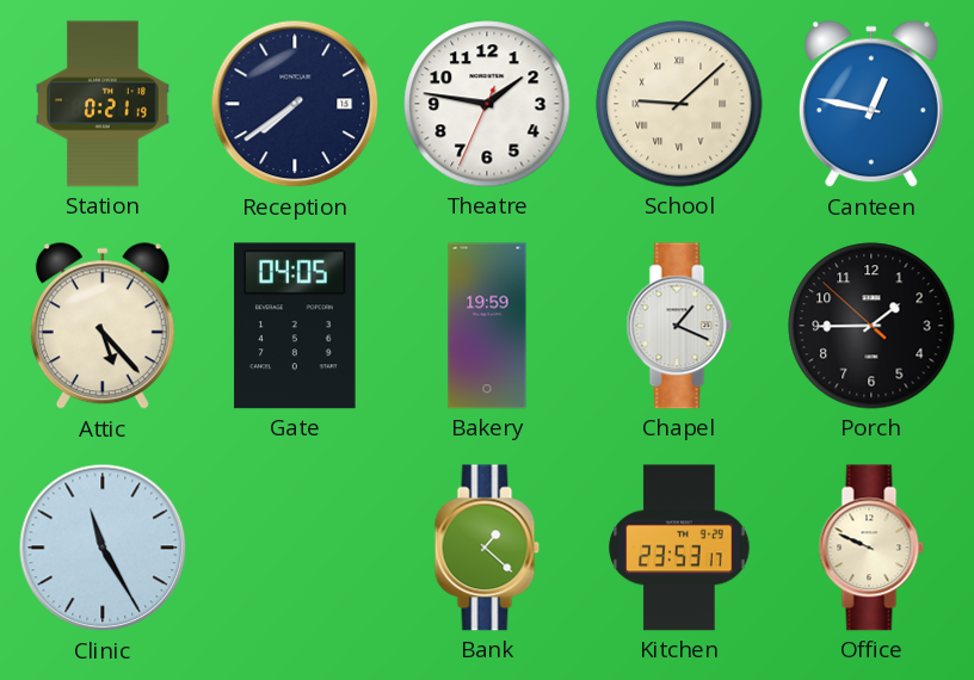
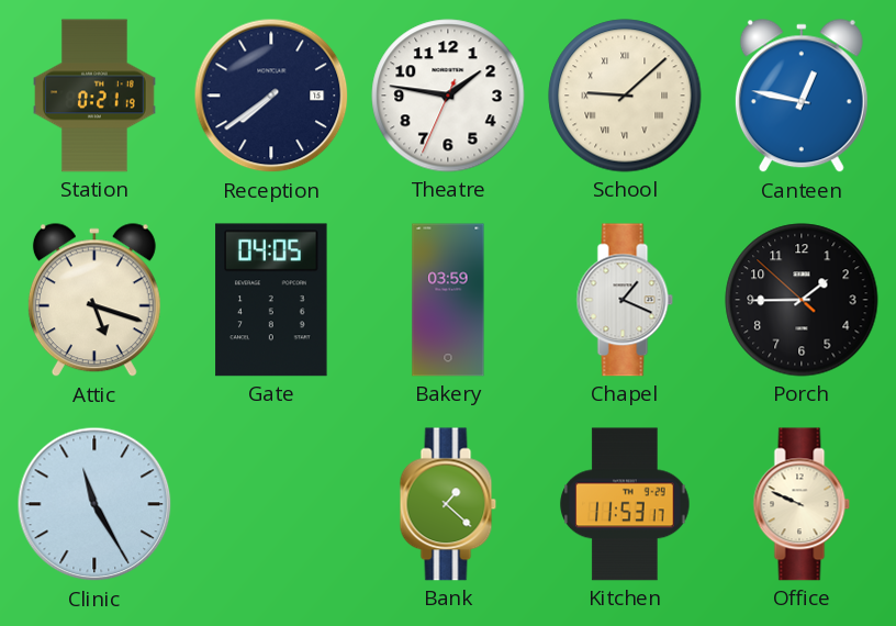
Attic: 5:23 -> 5:18 (94, 301)
Bakery: 19:59 -> 03:59 (448, 300)
Kitchen: 23:53 -> 11:53 (625, 504)
